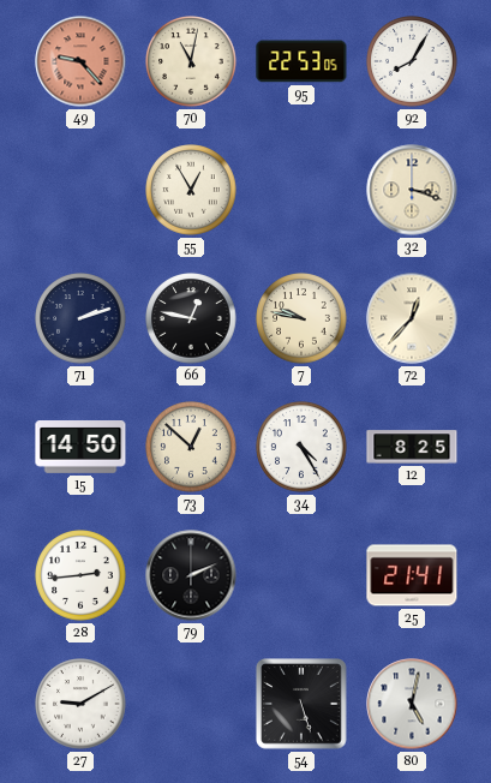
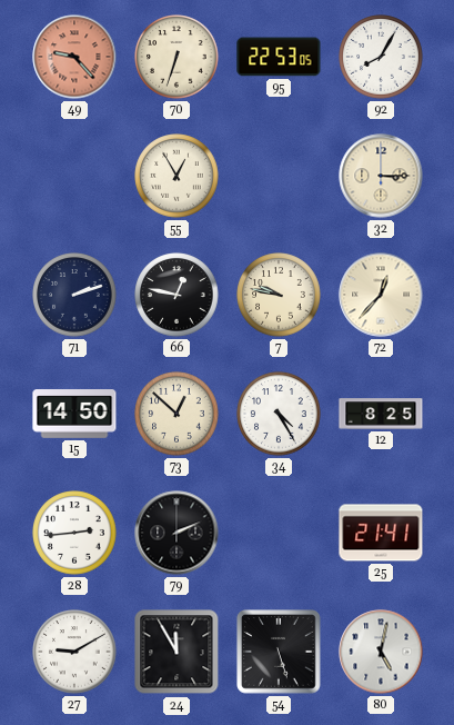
70: 11:02 -> 6:33 (176, 57)
32: 3:18 -> 3:15 (381, 176)
24: none -> 11:55 (176, 652)
